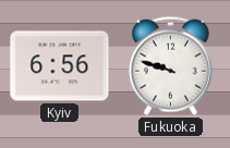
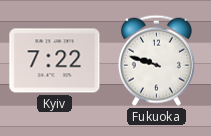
Kyiv: 6:56 -> 7:22 (55, 61)
